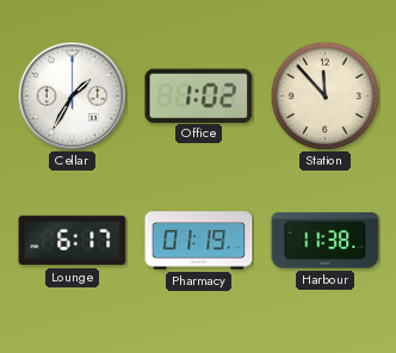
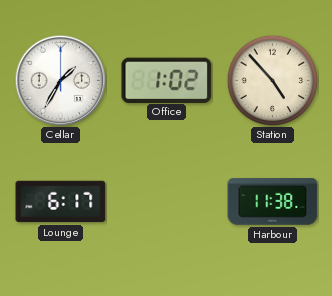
Station: 11:53 -> 4:53 (272, 80)
Pharmacy: 01:19 -> none (199, 241)
